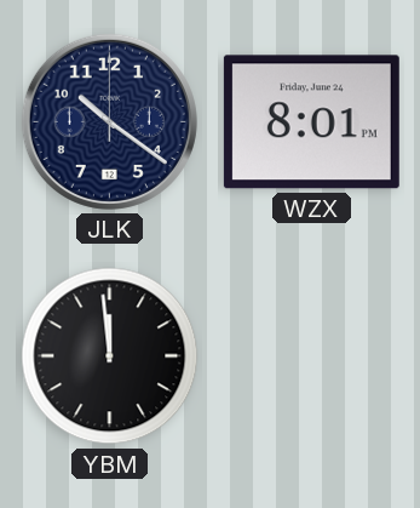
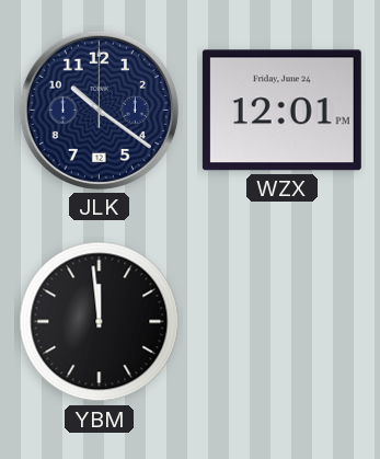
WZX: 8:01 -> 12:01 (281, 111)
